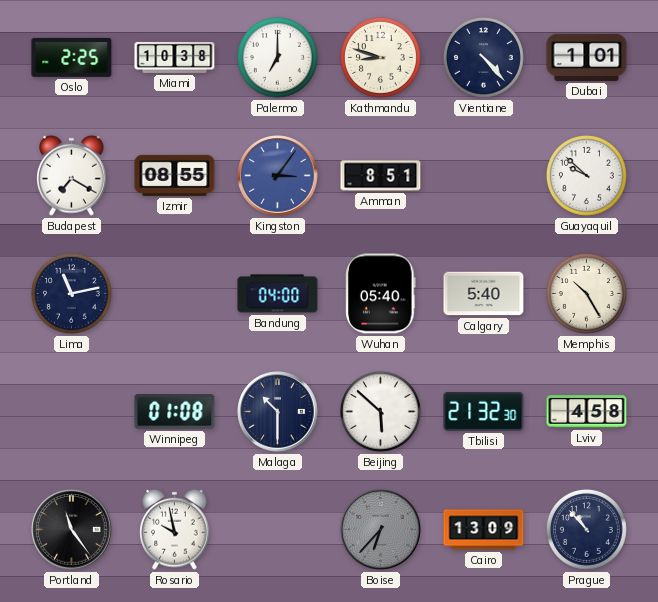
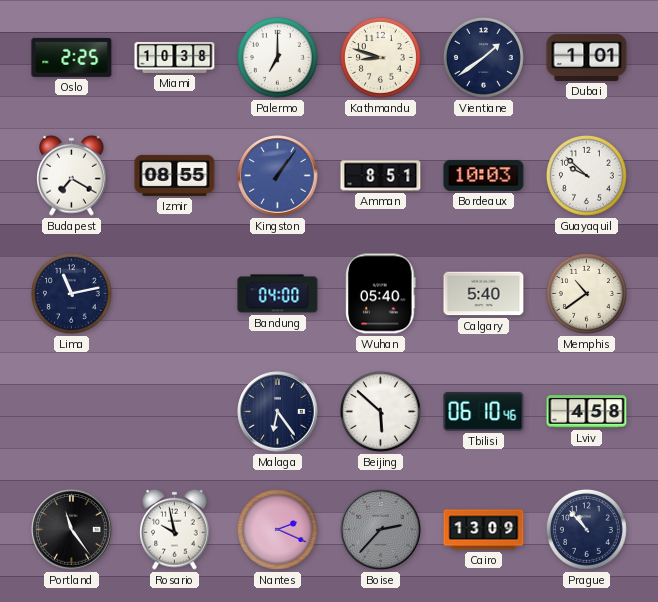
Vientiane: 4:23 -> 1:39 (483, 57)
Kingston: 3:06 -> 1:06 (278, 176)
Bordeaux: none -> 10:03 (484, 175)
Memphis: 10:25 -> 10:39 (586, 293)
Winnipeg: 01:08 -> none (175, 412)
Malaga: 10:30 -> 6:24 (278, 412)
Tbilisi: 21:32 -> 06:10 (484, 411)
Nantes: none -> 2:19 (277, 529)
Boise: 6:37 -> 2:37 (381, 530)
